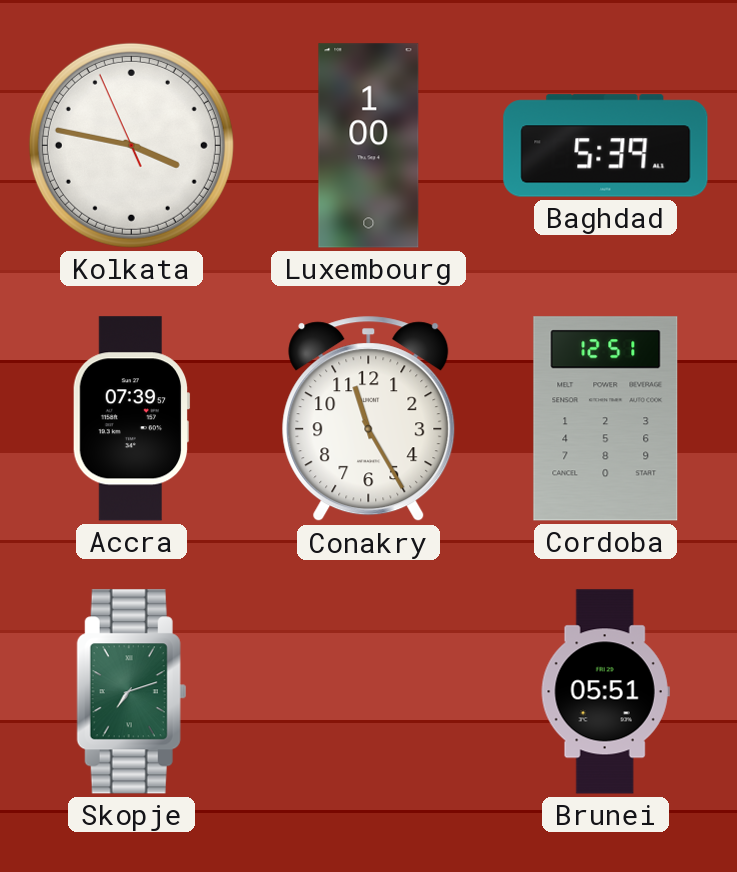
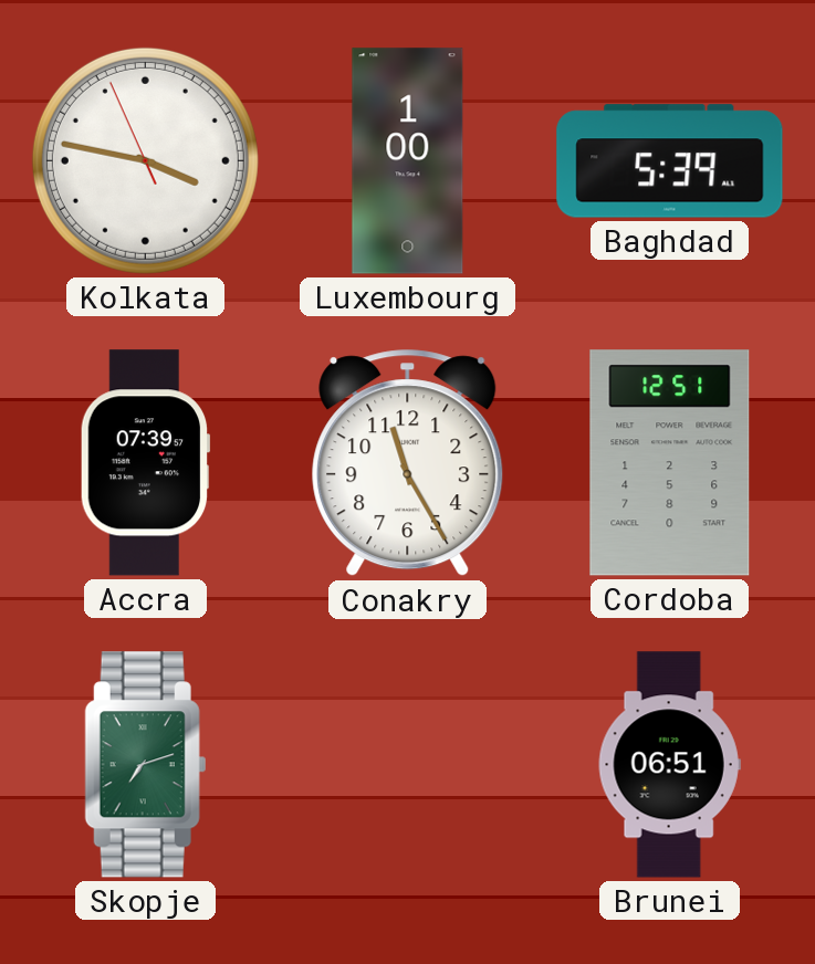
Brunei: 05:51 -> 06:51 (669, 765)
